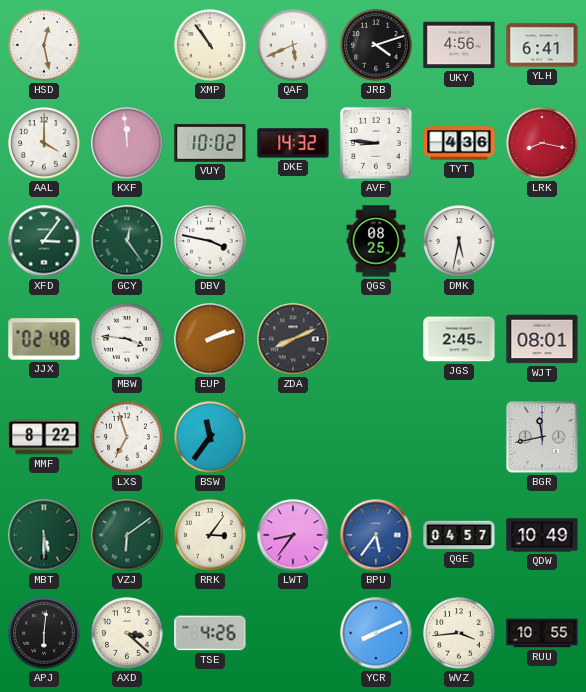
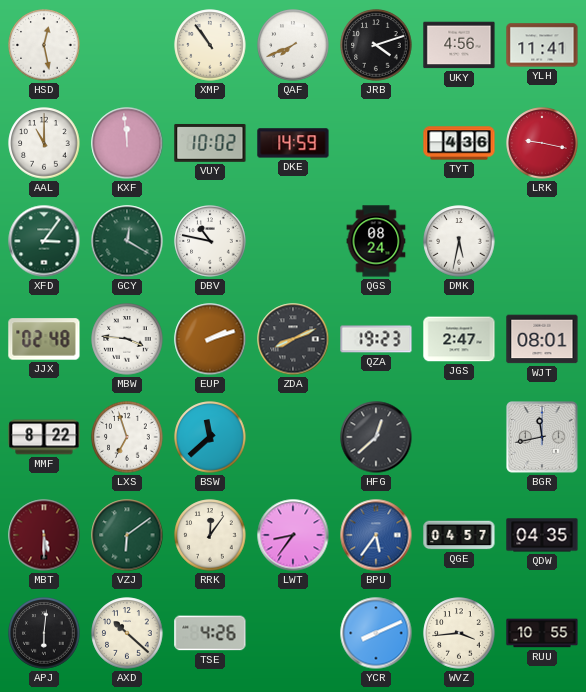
QAF: 5:41 -> 7:41 (293, 45)
YLH: 6:41 -> 11:41 (542, 45)
AAL: 4:00 -> 11:00 (44, 143)
DKE: 14:32 -> 14:59 (293, 143)
AVF: 8:46 -> none (376, 143)
LRK: 8:17 -> 9:17 (542, 143)
GCY: 12:24 -> 12:20 (127, 241)
DBV: 3:47 -> 10:47 (210, 241)
QGS: 08:25 -> 08:24 (376, 241)
QZA: none -> 19:23 (376, 339)
JGS: 2:45 -> 2:47 (459, 339)
BSW: 11:36 -> 11:38 (210, 437)
HFG: none -> 12:38 (376, 437)
MBT dial: green -> burgundy (44, 535)
RRK: 3:06 -> 12:06 (210, 535)
QDW: 10:49 -> 04:35 (542, 535)
AXD: 3:22 -> 10:22 (127, 633)
